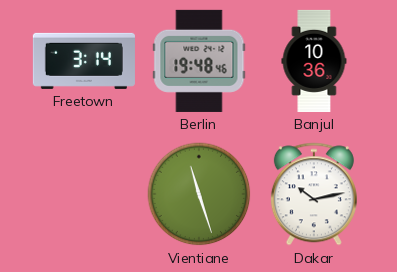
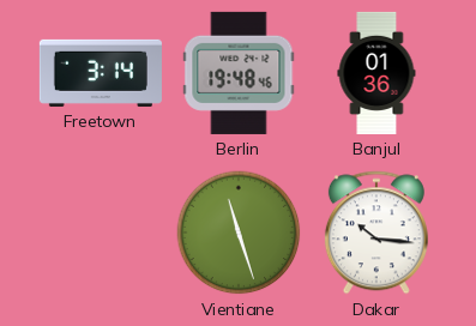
Banjul: 10:36 -> 01:36 (376, 73)
Dakar: 10:13 -> 10:16 (376, 233)
